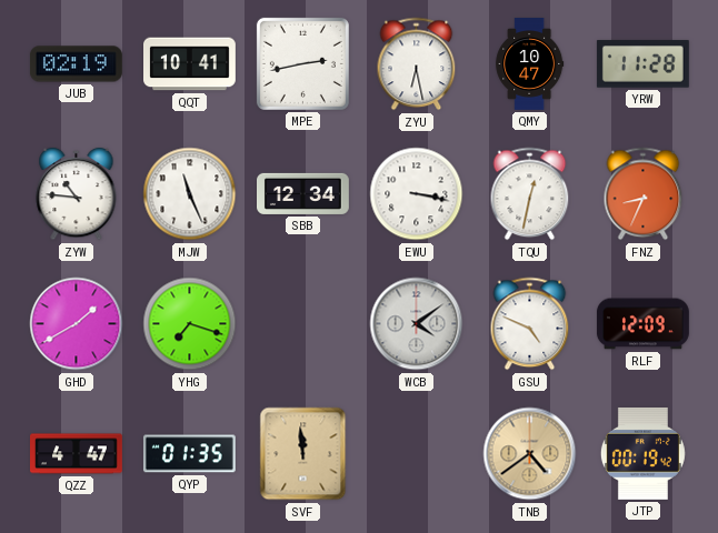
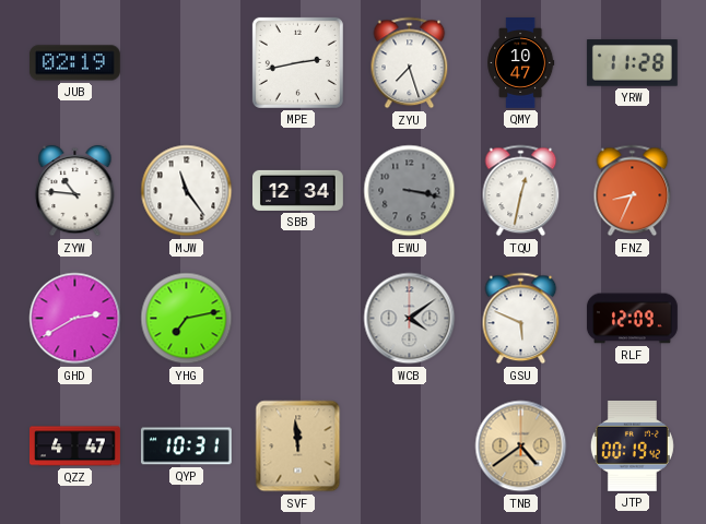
QQT: 10:41 -> none (190, 64)
ZYU: 6:28 -> 7:27 (410, 63)
MJW: 11:26 -> 11:24 (187, 191)
EWU dial: white -> grey (410, 191)
GHD: 1:40 -> 2:40 (75, 319)
YHG: 7:18 -> 7:13 (187, 319)
GSU: 4:49 -> 5:49 (521, 319)
QYP: 01:35 -> 10:31 (186, 446)
